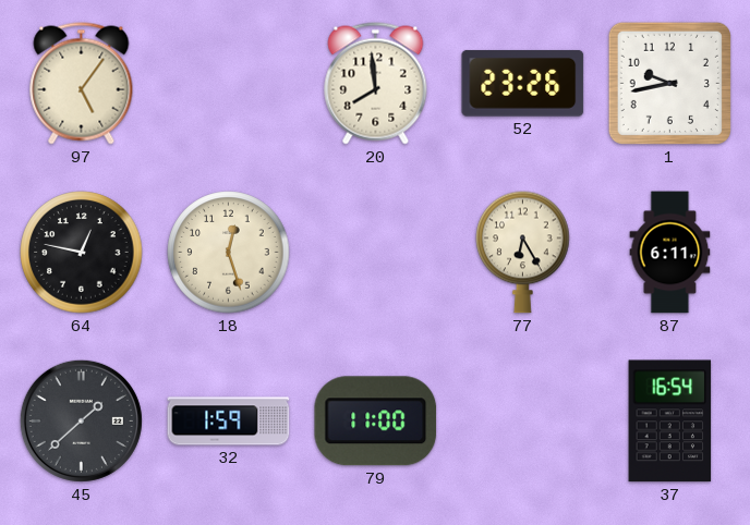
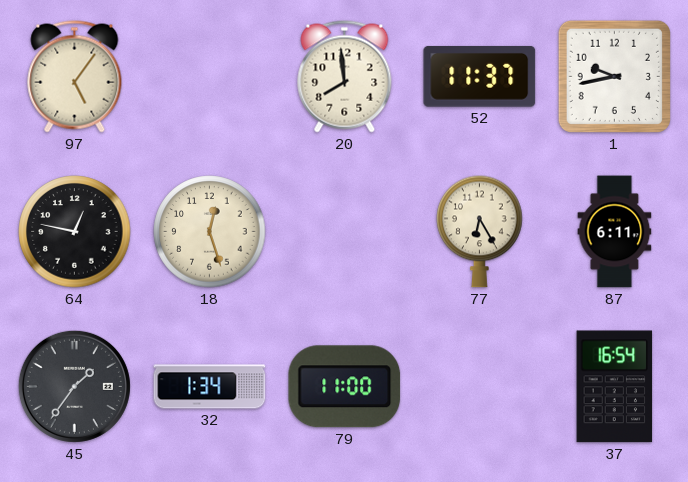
52: 23:26 -> 11:37 (480, 76)
45: 1:38 -> 1:36 (74, 386)
32: 1:59 -> 1:34 (210, 387)
